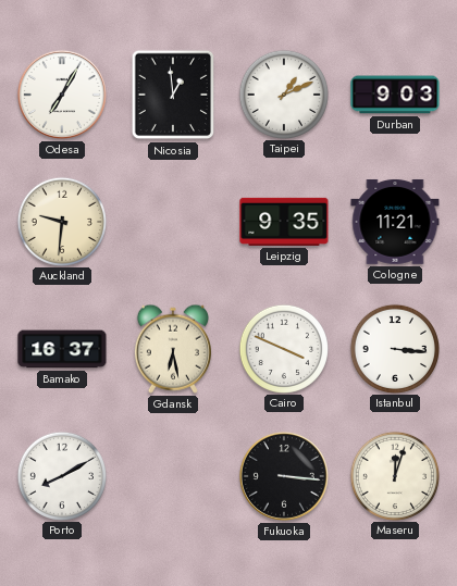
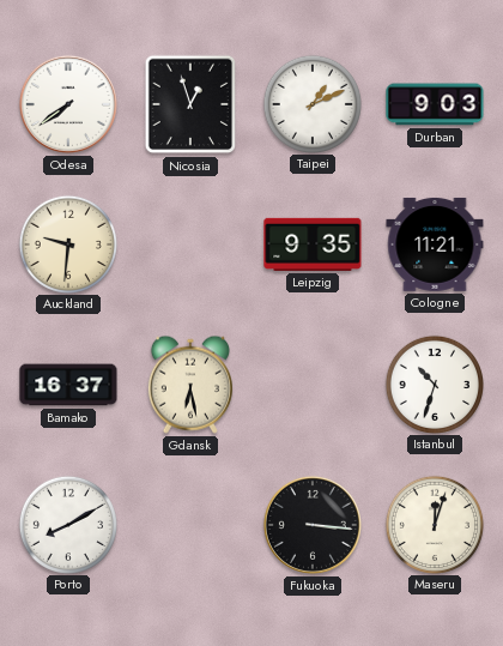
Odesa: 7:05 -> 7:39 (68, 104)
Nicosia: 12:59 -> 12:57 (190, 104)
Cairo: 3:49 -> none (283, 348)
Istanbul: 3:16 -> 10:33 (434, 384)
